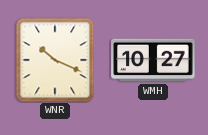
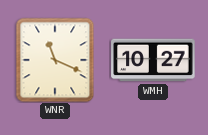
WNR: 10:19 -> 11:19 (55, 60)
